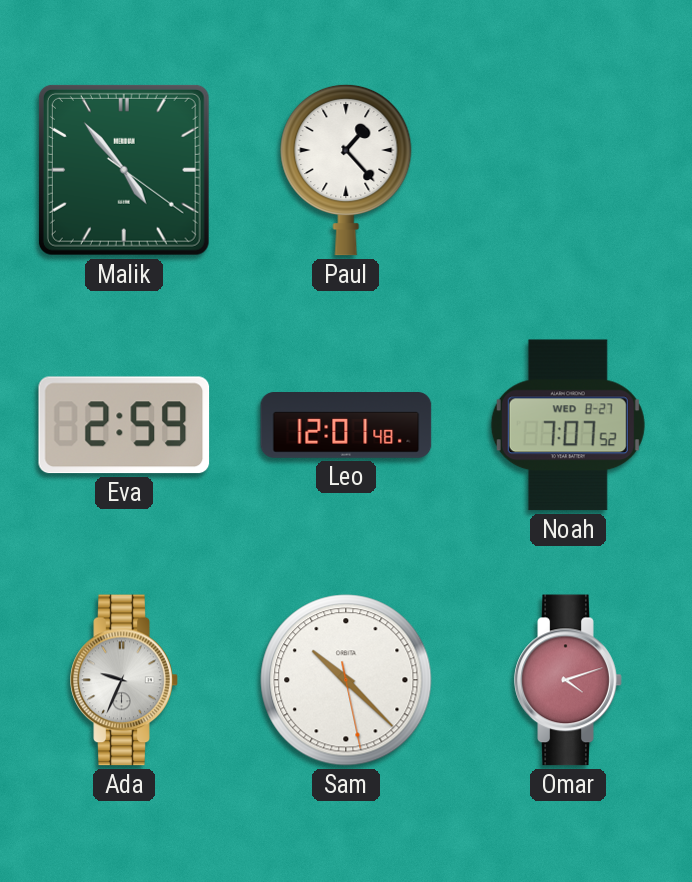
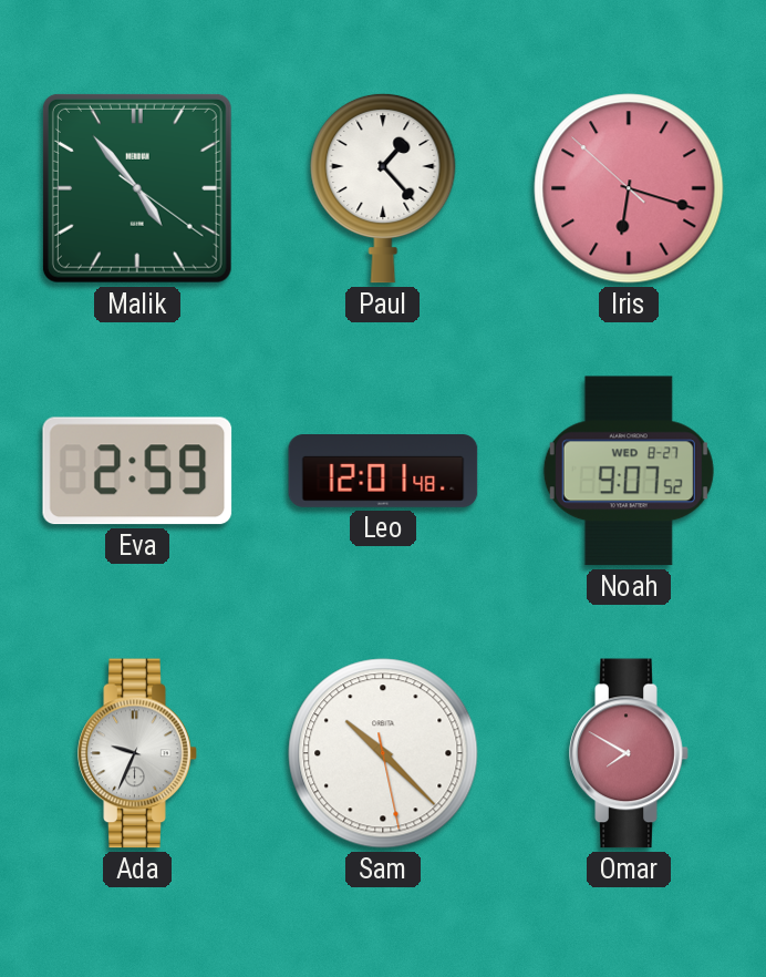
Iris: none -> 6:17 (629, 188)
Noah: 7:07 -> 9:07 (629, 471)
Omar: 4:12 -> 7:50 (629, 753)
